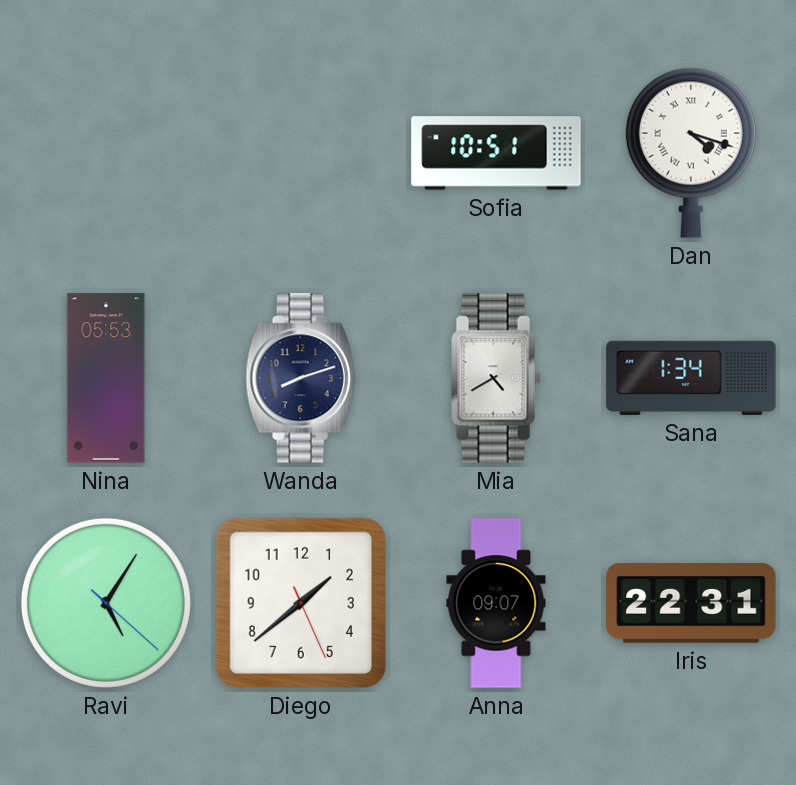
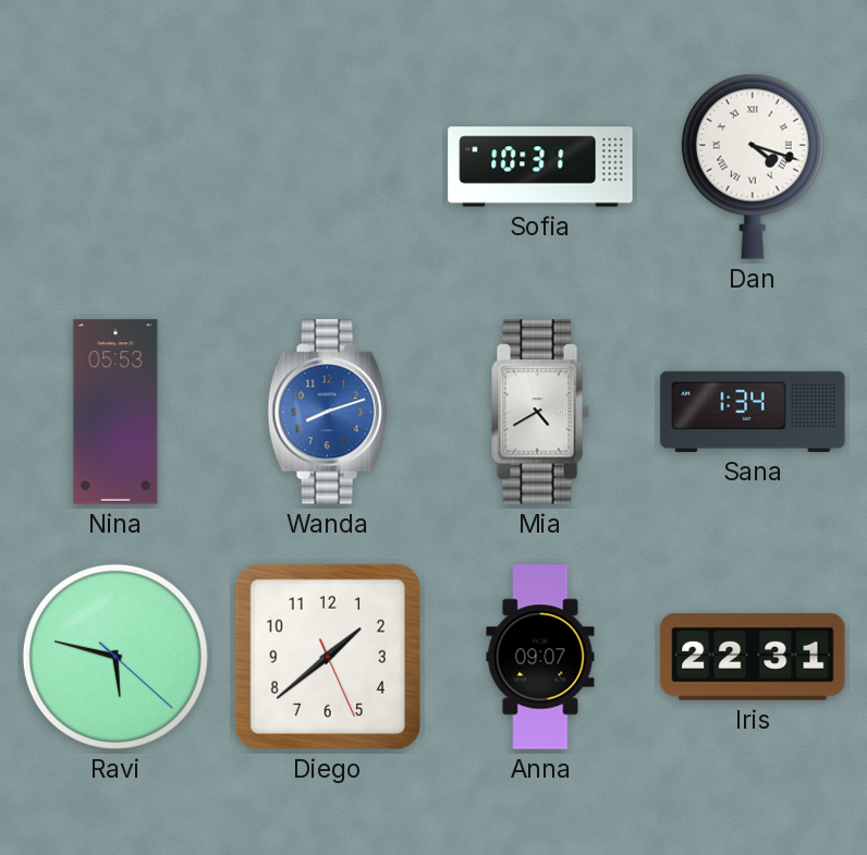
Sofia: 10:51 -> 10:31 (540, 167)
Wanda dial: navy -> blue (328, 412)
Ravi: 5:05 -> 5:47 (115, 657)
